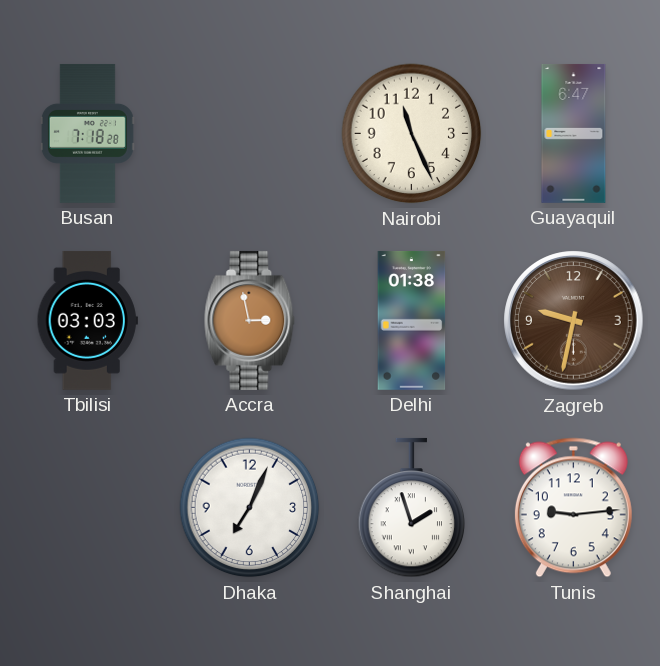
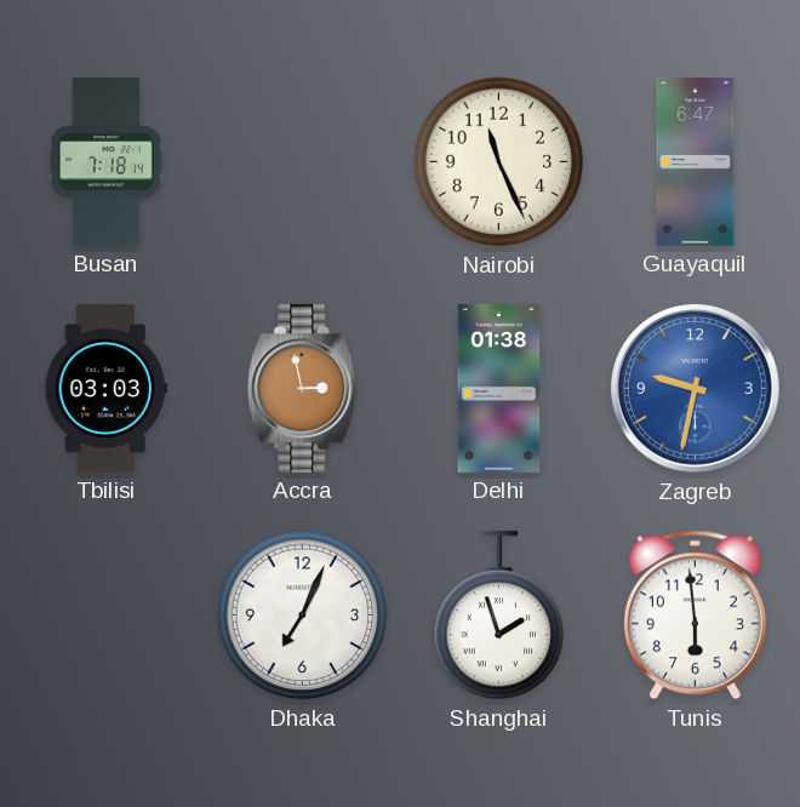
Busan: 7:18:28 -> 7:18:14 (105, 161)
Zagreb dial: brown -> blue (696, 389)
Tunis: 9:14 -> 5:59 (695, 616)
